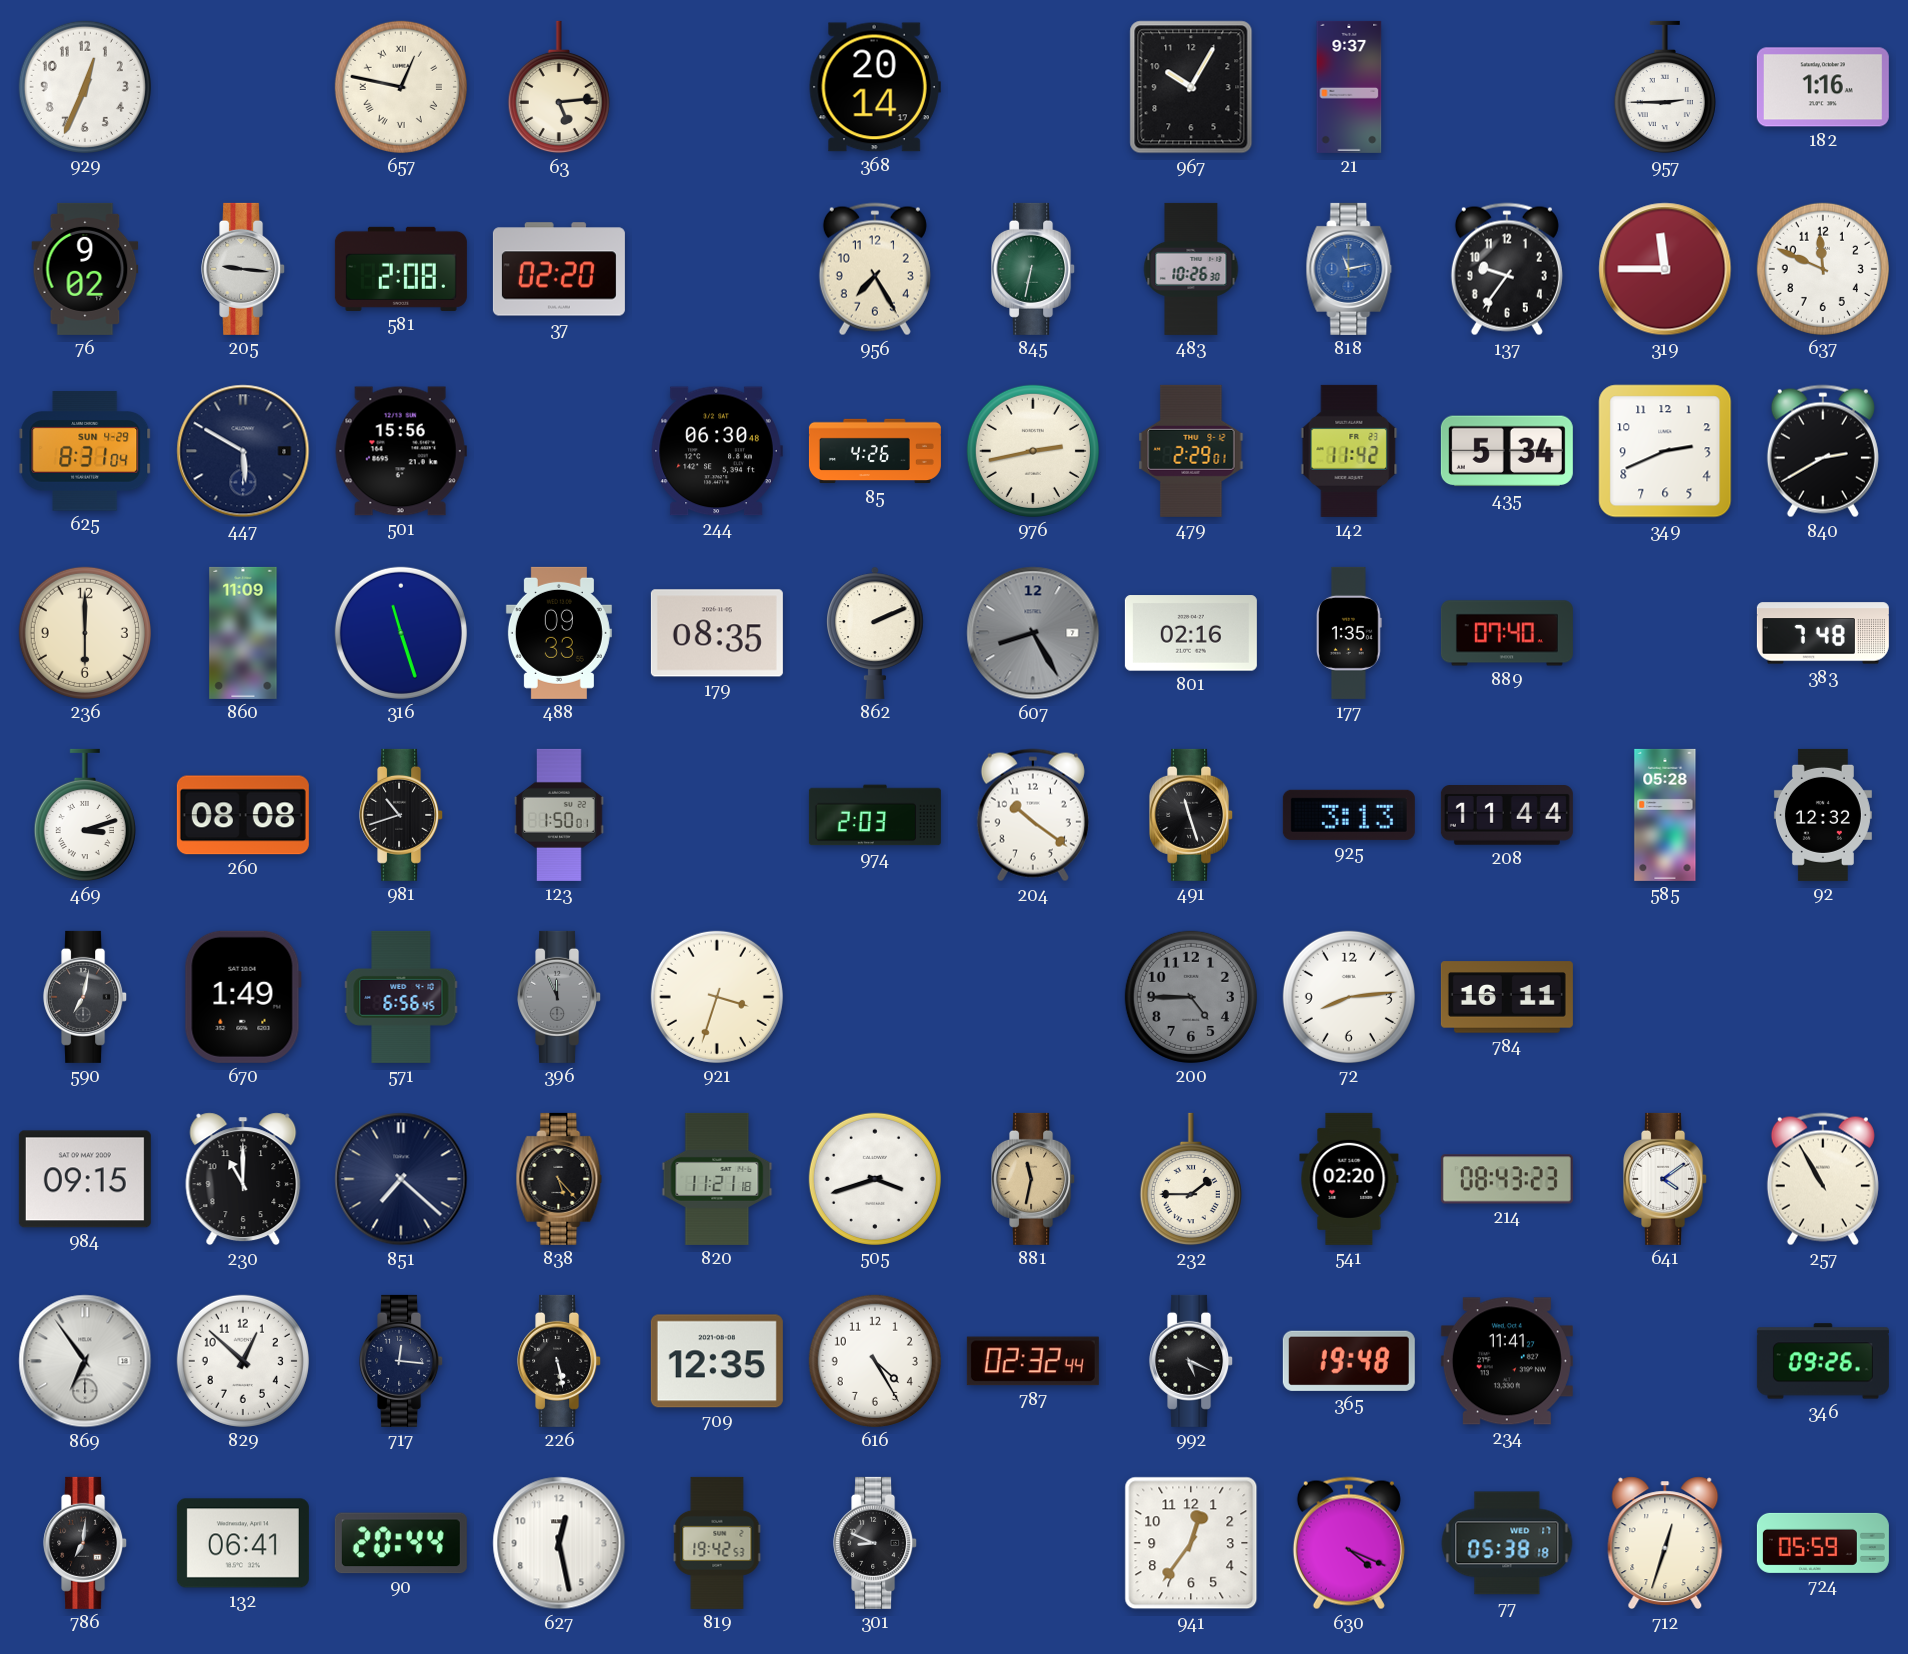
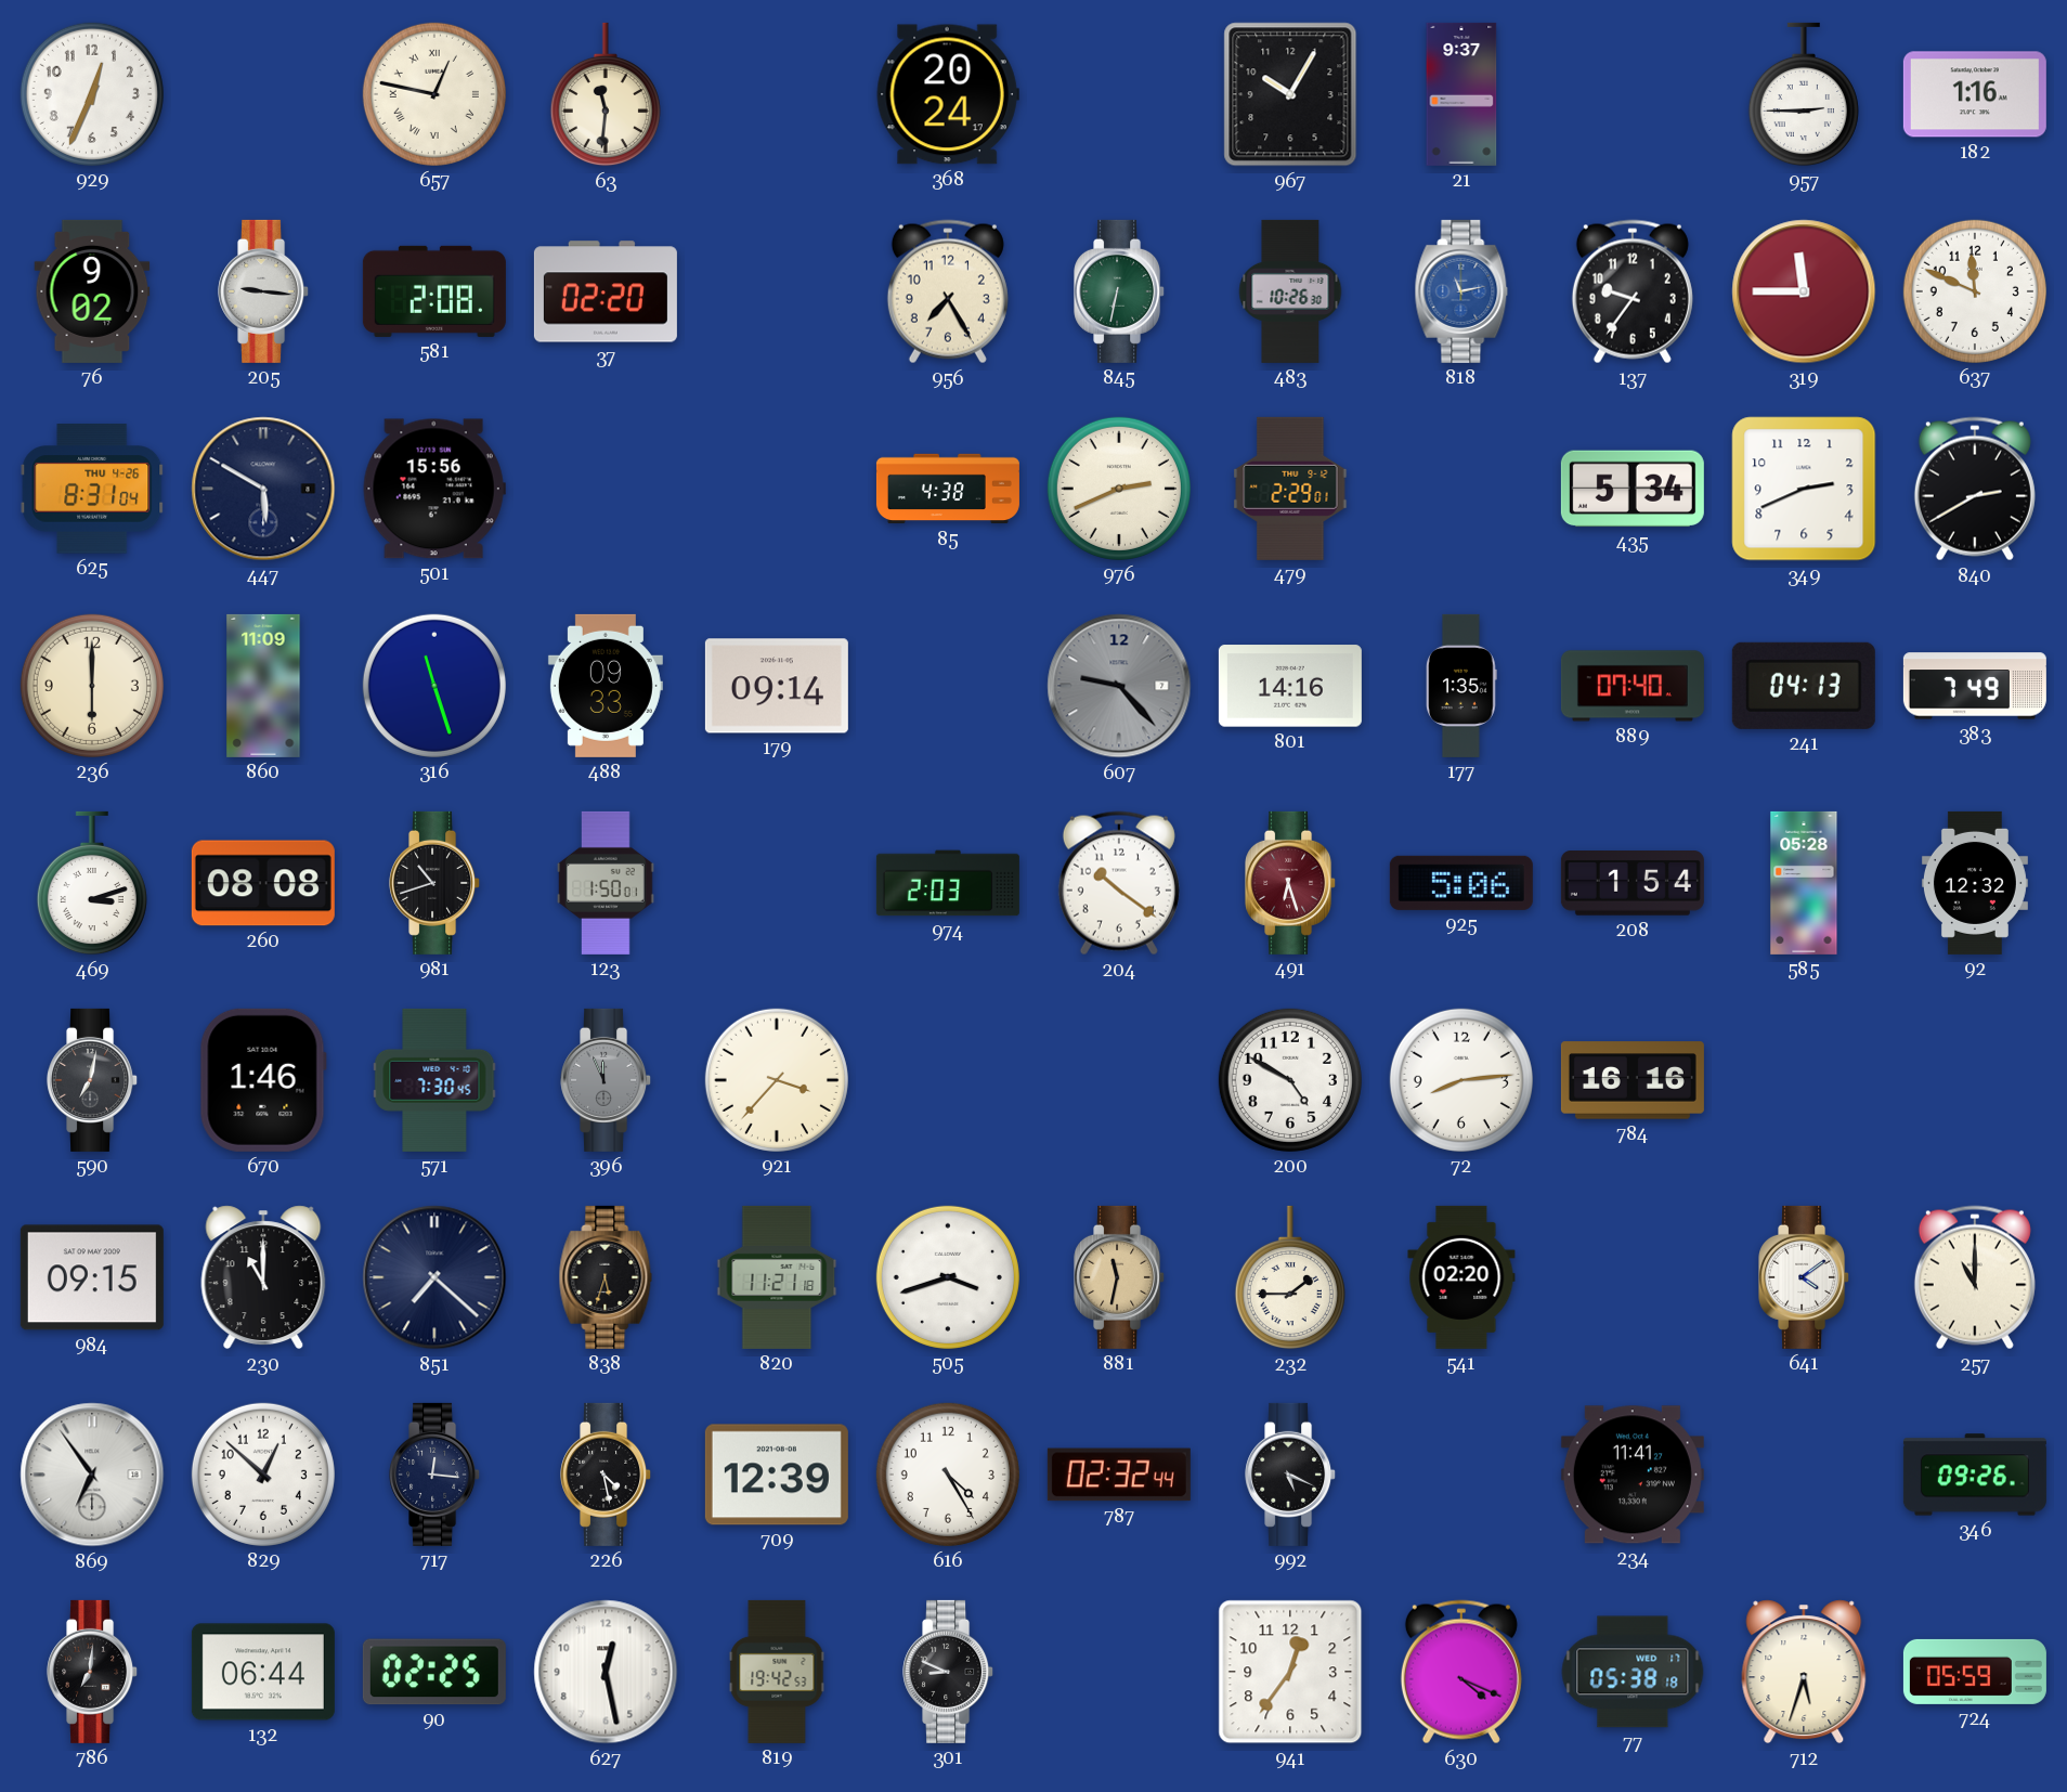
63: 5:14 -> 11:31 (606, 94)
368: 20:14 -> 20:24 (948, 94)
625 date: SUN 4-29 -> THU 4-26 (92, 489)
244: 06:30 -> none (717, 451)
85: 4:26 -> 4:38 (948, 489)
976: 2:43 -> 2:41 (1119, 489)
142: 11:42 -> none (1349, 451)
179: 08:35 -> 09:14 (777, 686)
862: 2:11 -> none (875, 633)
607: 8:25 -> 9:23 (1119, 686)
801: 02:16 -> 14:16 (1290, 686)
241: none -> 04:13 (1804, 686)
383: 7:48 -> 7:49 (1975, 686)
491: 11:27 -> 6:27 (1291, 883)
491 dial: black -> burgundy (1291, 883)
925: 3:13 -> 5:06 (1461, 883)
208: 11:44 -> 1:54 (1633, 884)
670: 1:49 -> 1:46 (263, 1080)
571: 6:56 -> 7:30 (434, 1080)
921: 3:33 -> 3:37 (777, 1080)
200: 4:45 -> 4:50 (1290, 1080)
200 dial: grey -> white (1290, 1080)
784: 16:11 -> 16:16 (1633, 1080)
838: 5:23 -> 5:33 (606, 1277)
214: 08:43 -> none (1507, 1179)
257: 10:55 -> 11:00 (1975, 1277)
226: 5:28 -> 4:28 (607, 1475)
709: 12:35 -> 12:39 (777, 1475)
365: 19:48 -> none (1349, 1361)
132: 06:41 -> 06:44 (263, 1672)
90: 20:44 -> 02:25 (434, 1672)
712: 12:33 -> 5:33 (1804, 1672)
